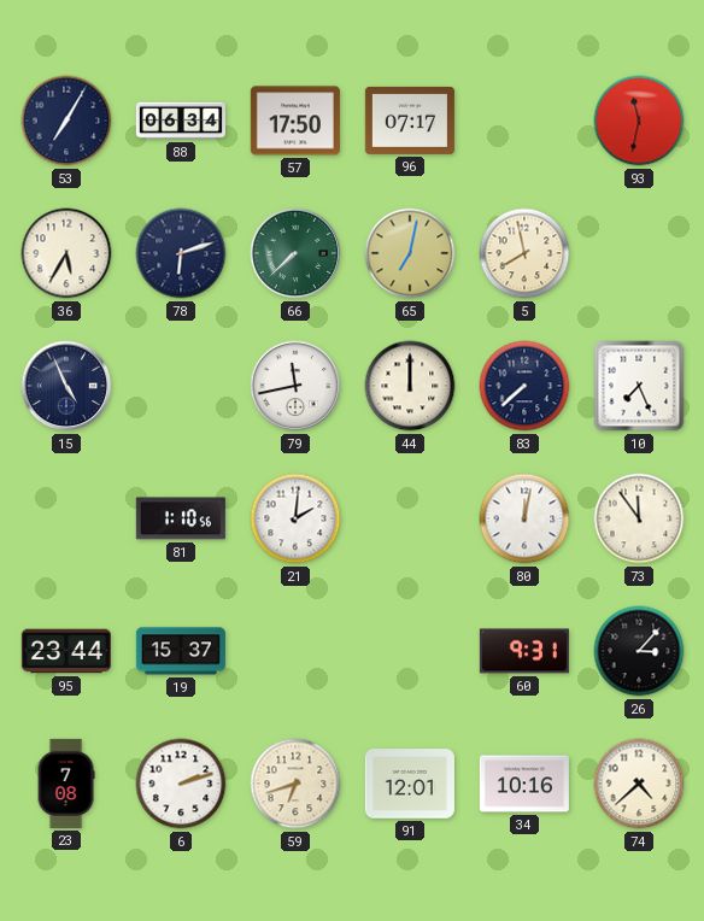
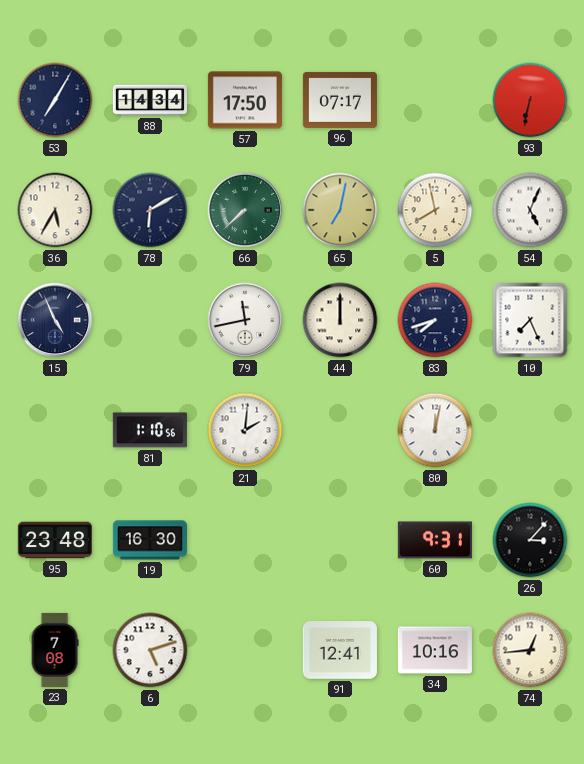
88: 06:34 -> 14:34 (150, 100)
93: 11:32 -> 6:32 (530, 100)
78: 6:12 -> 6:10 (150, 210)
54: none -> 5:04 (530, 210)
83: 7:38 -> 7:42 (435, 320)
73: 11:54 -> none (639, 518)
95: 23:44 -> 23:48 (55, 540)
19: 15:37 -> 16:30 (150, 540)
6: 2:12 -> 5:12 (150, 650)
59: 6:42 -> none (295, 784)
91: 12:01 -> 12:41 (340, 650)
74: 4:38 -> 12:44 (530, 650)
